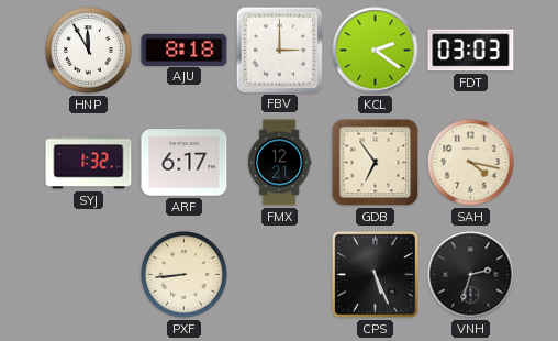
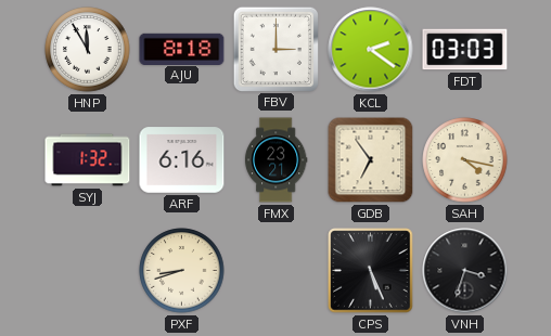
ARF: 6:17 -> 6:16 (182, 160)
FMX: 12:21 -> 23:21 (275, 160)
PXF: 8:44 -> 8:42 (182, 271)
VNH: 2:33 -> 3:33 (465, 271)
